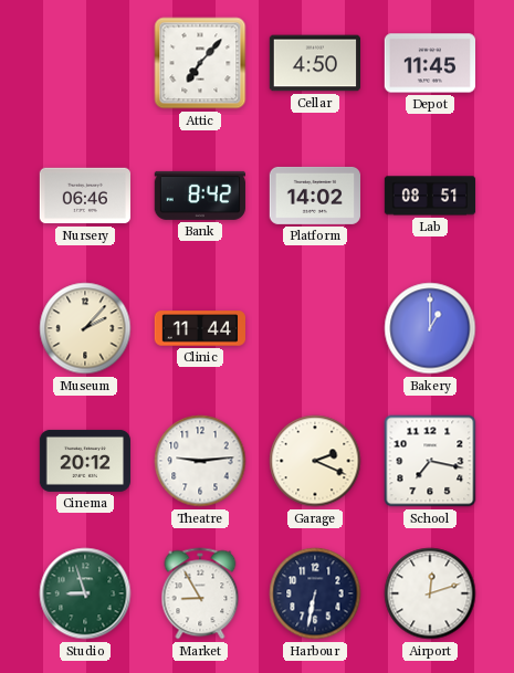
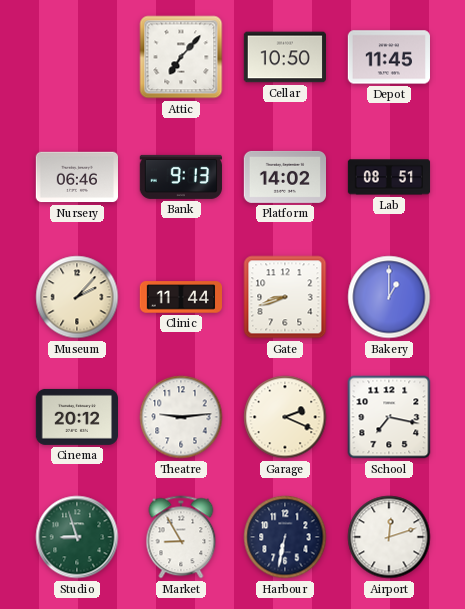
Cellar: 4:50 -> 10:50 (284, 57)
Bank: 8:42 -> 9:13 (180, 177)
Gate: none -> 8:42 (285, 297)
